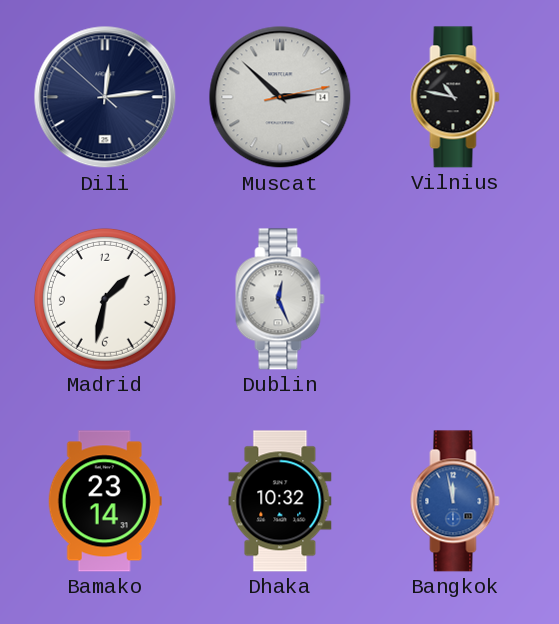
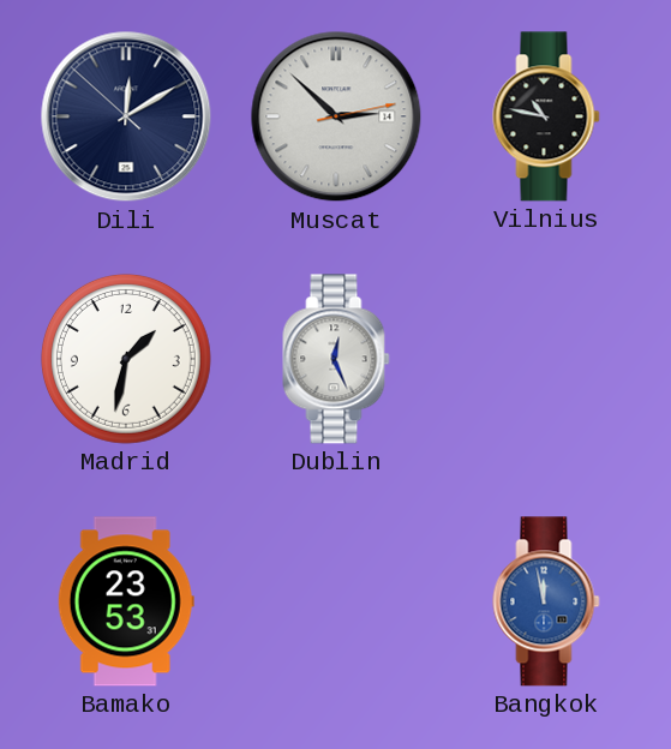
Dili: 12:13 -> 12:09 (126, 116)
Bamako: 23:14 -> 23:53 (126, 601)
Dhaka: 10:32 -> none (280, 501)
